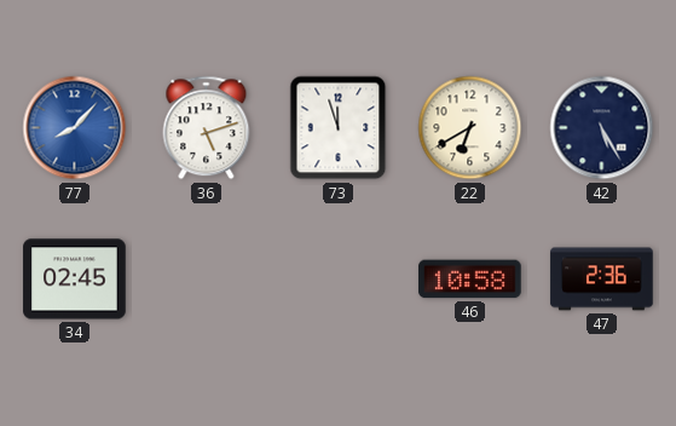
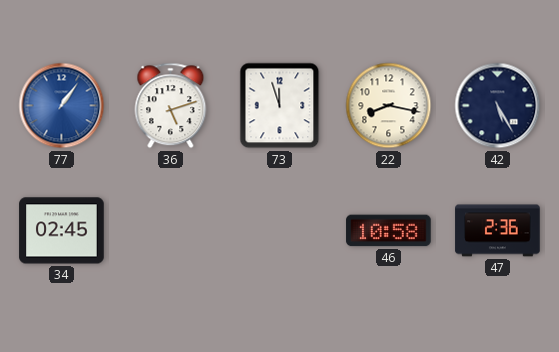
77: 8:07 -> 1:06 (62, 106)
22: 6:40 -> 8:17 (389, 106)
